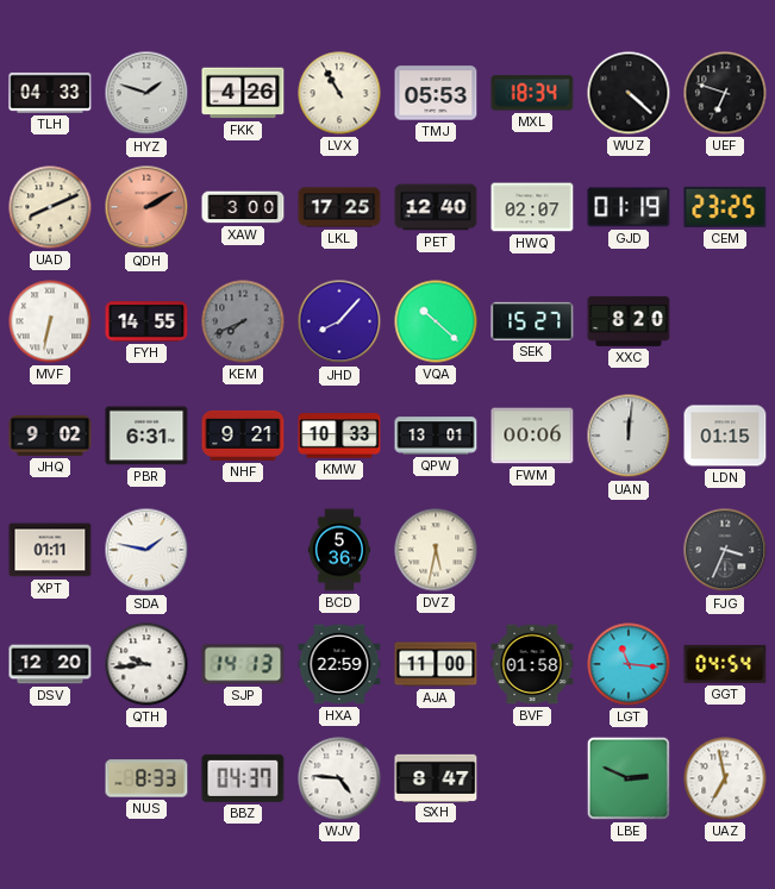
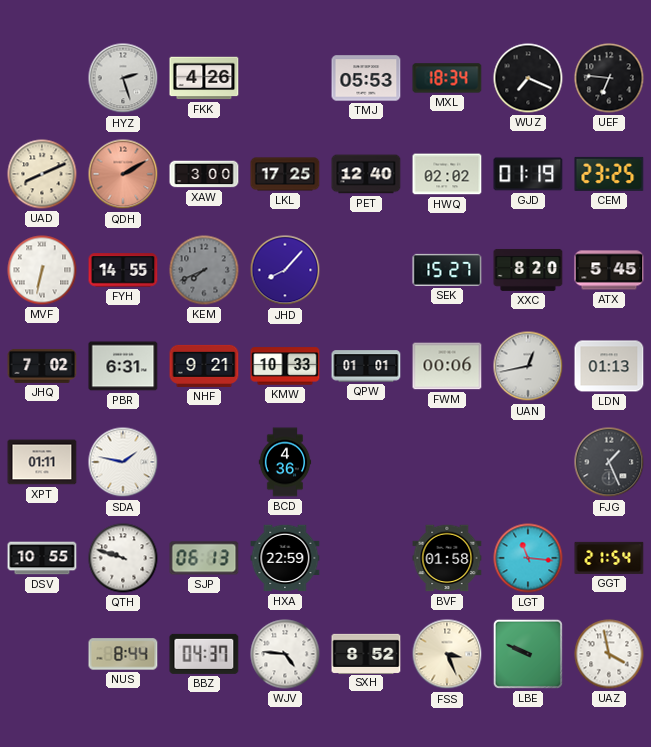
TLH: 04:33 -> none (50, 93)
HYZ: 1:48 -> 2:27 (123, 78)
LVX: 10:55 -> none (339, 93)
WUZ: 4:22 -> 7:19 (528, 78)
UEF: 6:48 -> 6:46 (609, 78)
HWQ: 02:07 -> 02:02 (447, 174)
VQA: 10:22 -> none (436, 321)
ATX: none -> 5:45 (609, 270)
JHQ: 9:02 -> 7:02 (42, 366)
QPW: 13:01 -> 01:01 (366, 366)
UAN: 12:01 -> 12:43 (528, 366)
LDN: 01:15 -> 01:13 (609, 366)
BCD: 5:36 -> 4:36 (285, 462)
DVZ: 5:32 -> none (436, 550)
FJG: 3:34 -> 1:26 (609, 462)
DSV: 12:20 -> 10:55 (42, 558)
QTH: 9:44 -> 9:48 (123, 558)
SJP: 14:13 -> 06:13 (204, 558)
AJA: 11:00 -> none (436, 664)
GGT: 04:54 -> 21:54 (609, 558)
NUS: 8:33 -> 8:44 (123, 654)
SXH: 8:47 -> 8:52 (366, 653)
FSS: none -> 3:26 (447, 654)
LBE: 2:49 -> 9:49 (528, 654)
UAZ: 6:58 -> 3:58 (609, 654)
